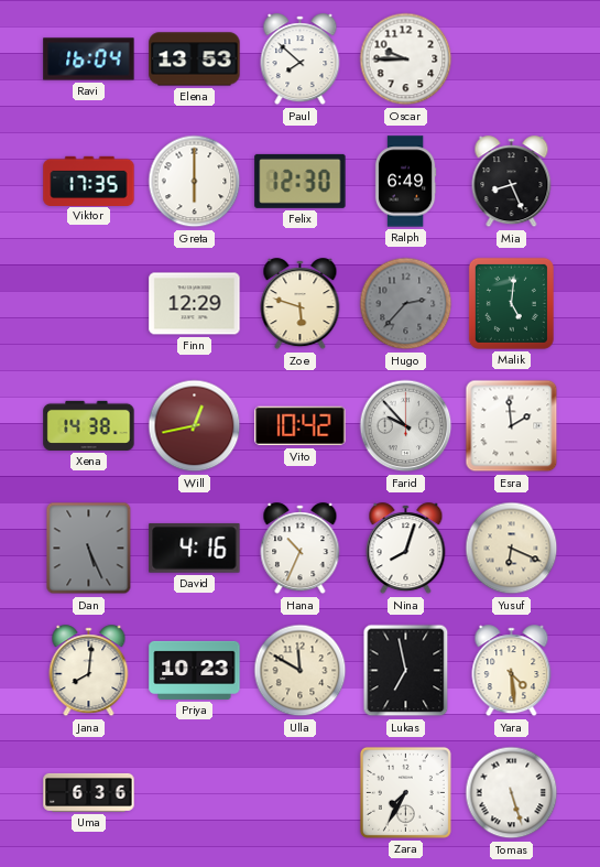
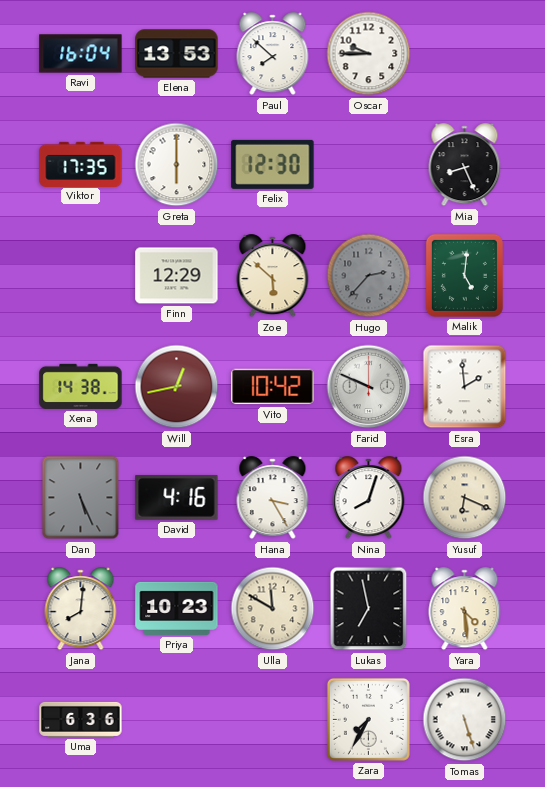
Ralph: 6:49 -> none (405, 182)
Zoe: 5:48 -> 5:52 (273, 276)
Farid: 9:53 -> 9:49 (369, 387)
Hana: 10:34 -> 3:25 (273, 498)
